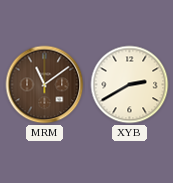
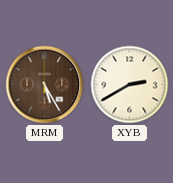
MRM: 11:09 -> 5:25 (45, 85)
